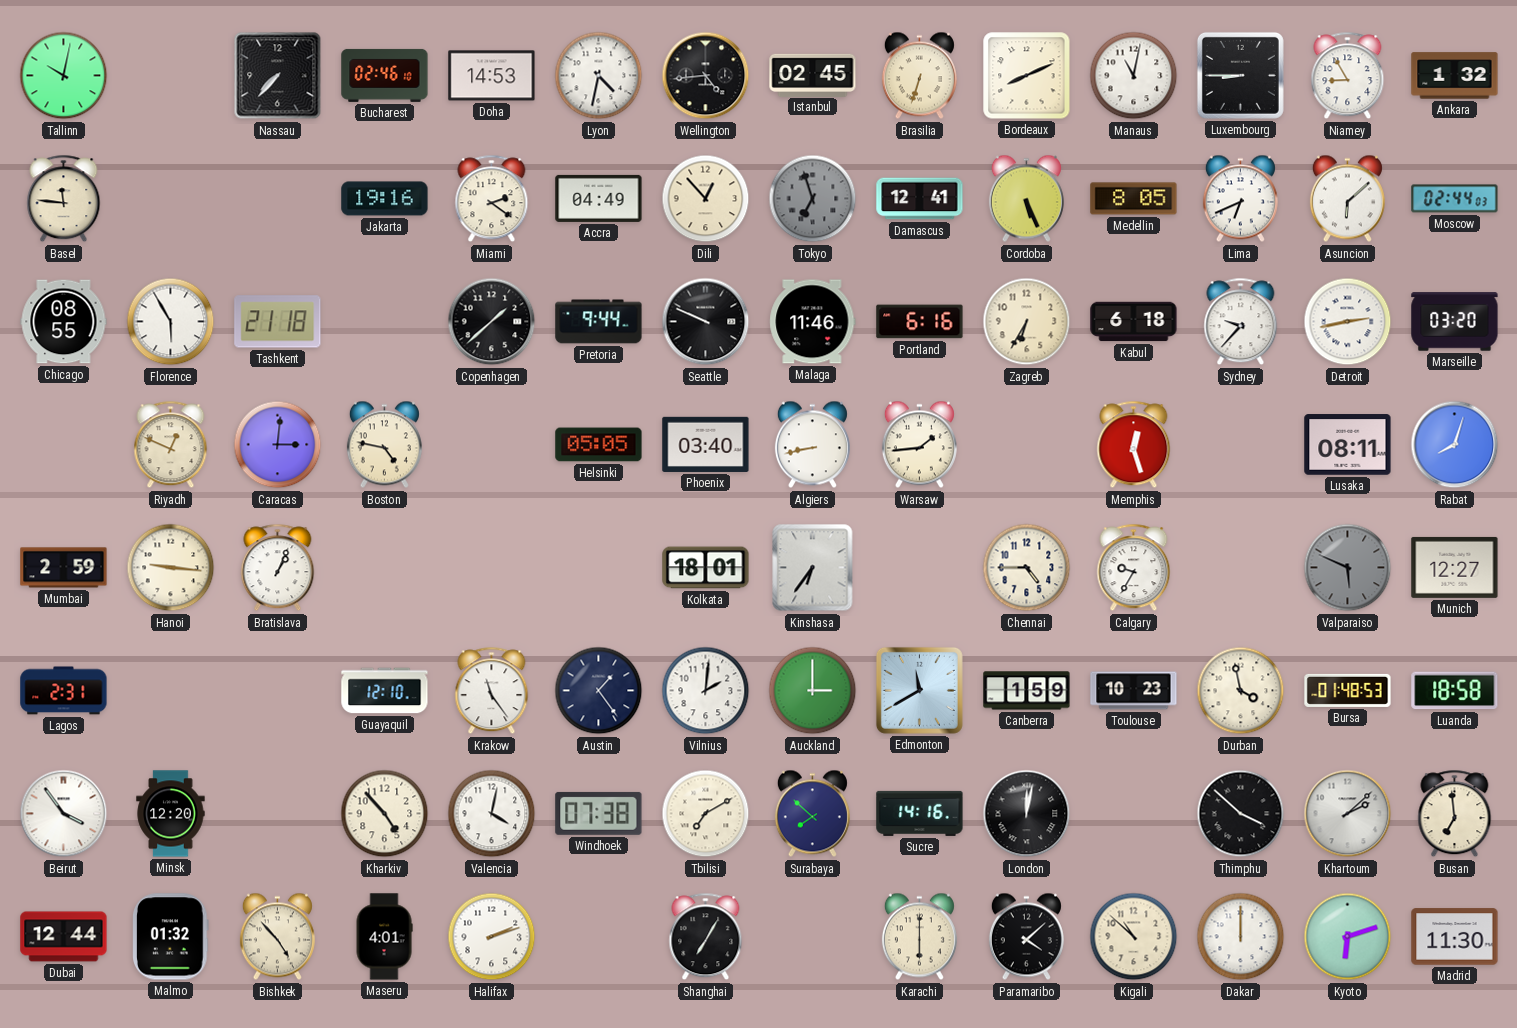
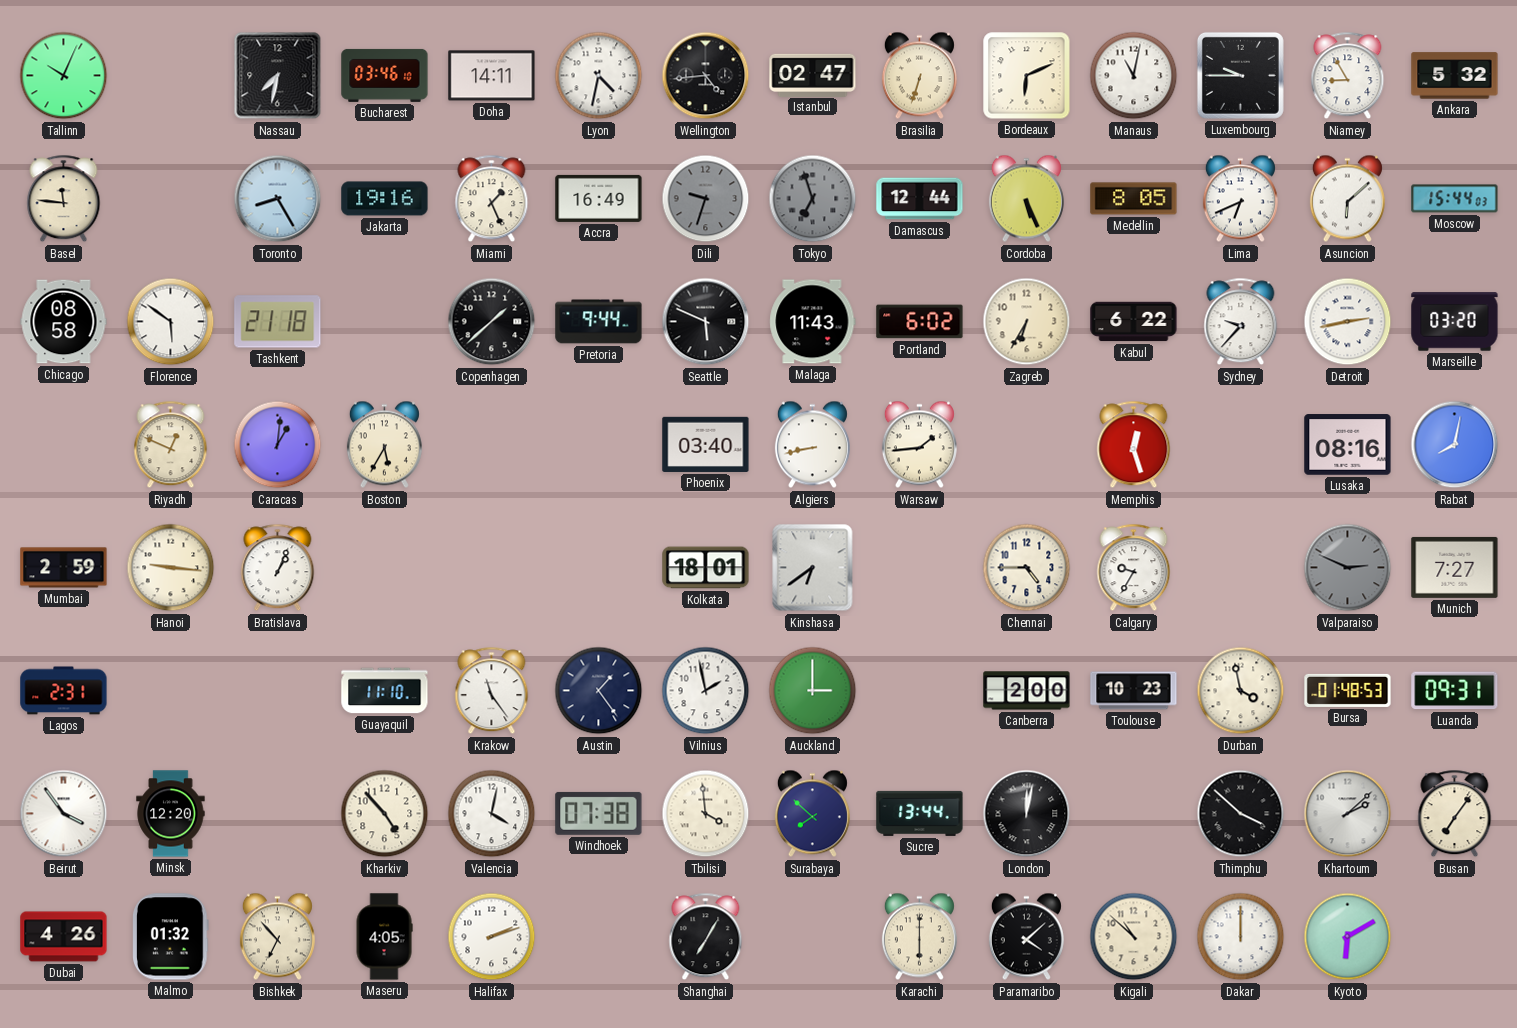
Tallinn: 10:02 -> 10:04 (64, 76)
Nassau: 7:37 -> 7:32 (278, 76)
Bucharest: 02:46 -> 03:46 (385, 75)
Doha: 14:53 -> 14:11 (492, 76)
Istanbul: 02:45 -> 02:47 (813, 75)
Bordeaux: 8:11 -> 6:11 (1027, 76)
Luxembourg: 8:45 -> 9:45 (1240, 75)
Ankara: 1:32 -> 5:32 (1455, 76)
Toronto: none -> 8:25 (278, 199)
Miami: 2:21 -> 1:26 (492, 199)
Accra: 04:49 -> 16:49 (599, 198)
Dili: 12:53 -> 9:33 (706, 199)
Dili dial: cream -> grey (706, 199)
Damascus: 12:41 -> 12:44 (920, 199)
Moscow: 02:44 -> 15:44 (1455, 199)
Chicago: 08:55 -> 08:58 (64, 322)
Florence: 5:55 -> 5:51 (171, 322)
Seattle: 9:49 -> 5:49 (706, 322)
Malaga: 11:46 -> 11:43 (813, 322)
Portland: 6:16 -> 6:02 (920, 322)
Kabul: 6:18 -> 6:22 (1134, 322)
Caracas: 3:01 -> 1:01 (278, 445)
Boston: 4:47 -> 5:35 (384, 445)
Helsinki: 05:05 -> none (599, 445)
Lusaka: 08:11 -> 08:16 (1348, 445)
Rabat: 8:03 -> 8:02 (1455, 445)
Kinshasa: 6:36 -> 6:39 (813, 568)
Valparaiso: 5:49 -> 2:49 (1348, 568)
Munich: 12:27 -> 7:27 (1455, 567)
Guayaquil: 12:10 -> 11:10 (385, 691)
Vilnius: 2:01 -> 1:58 (706, 691)
Edmonton: 11:40 -> none (919, 690)
Canberra: 1:59 -> 2:00 (1027, 691)
Luanda: 18:58 -> 09:31 (1455, 691)
Tbilisi: 7:10 -> 3:59 (706, 814)
Sucre: 14:16 -> 13:44 (920, 813)
Busan: 6:59 -> 7:06 (1455, 814)
Dubai: 12:44 -> 4:26 (64, 937)
Bishkek: 4:53 -> 6:53 (277, 937)
Maseru: 4:01 -> 4:05 (384, 937)
Kyoto: 6:12 -> 6:10 (1348, 937)
Madrid: 11:30 -> none (1455, 937)
